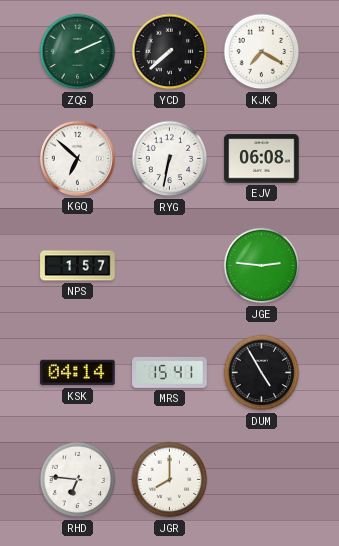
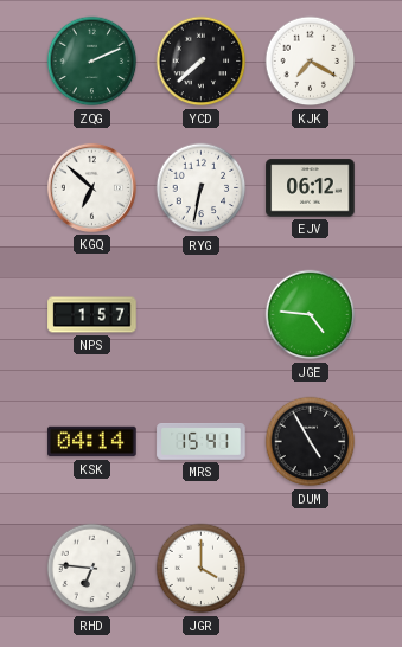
EJV: 06:08 -> 06:12 (311, 188)
JGE: 2:46 -> 4:46 (311, 315)
JGR: 8:00 -> 4:00 (202, 569)
